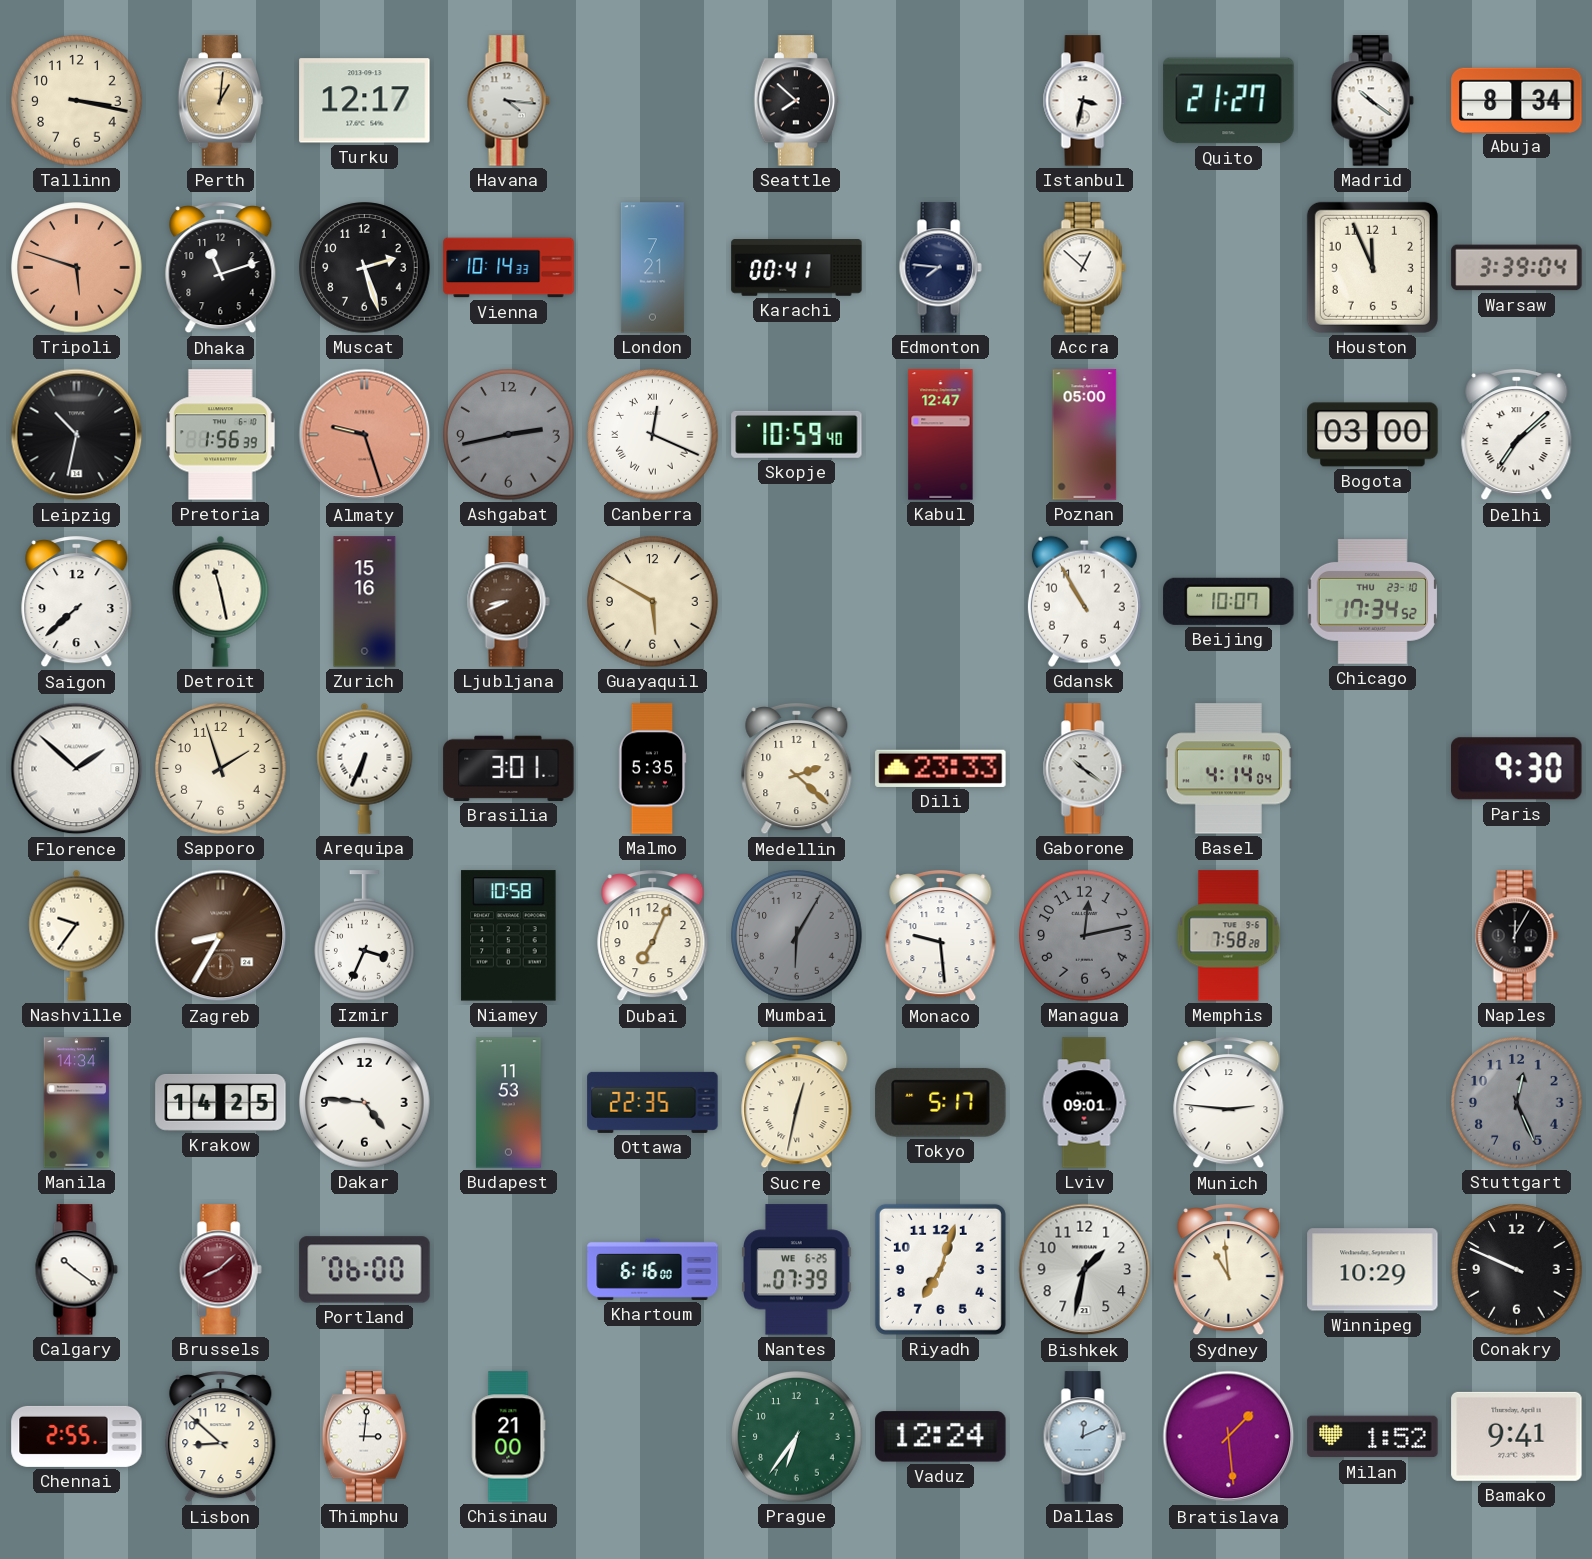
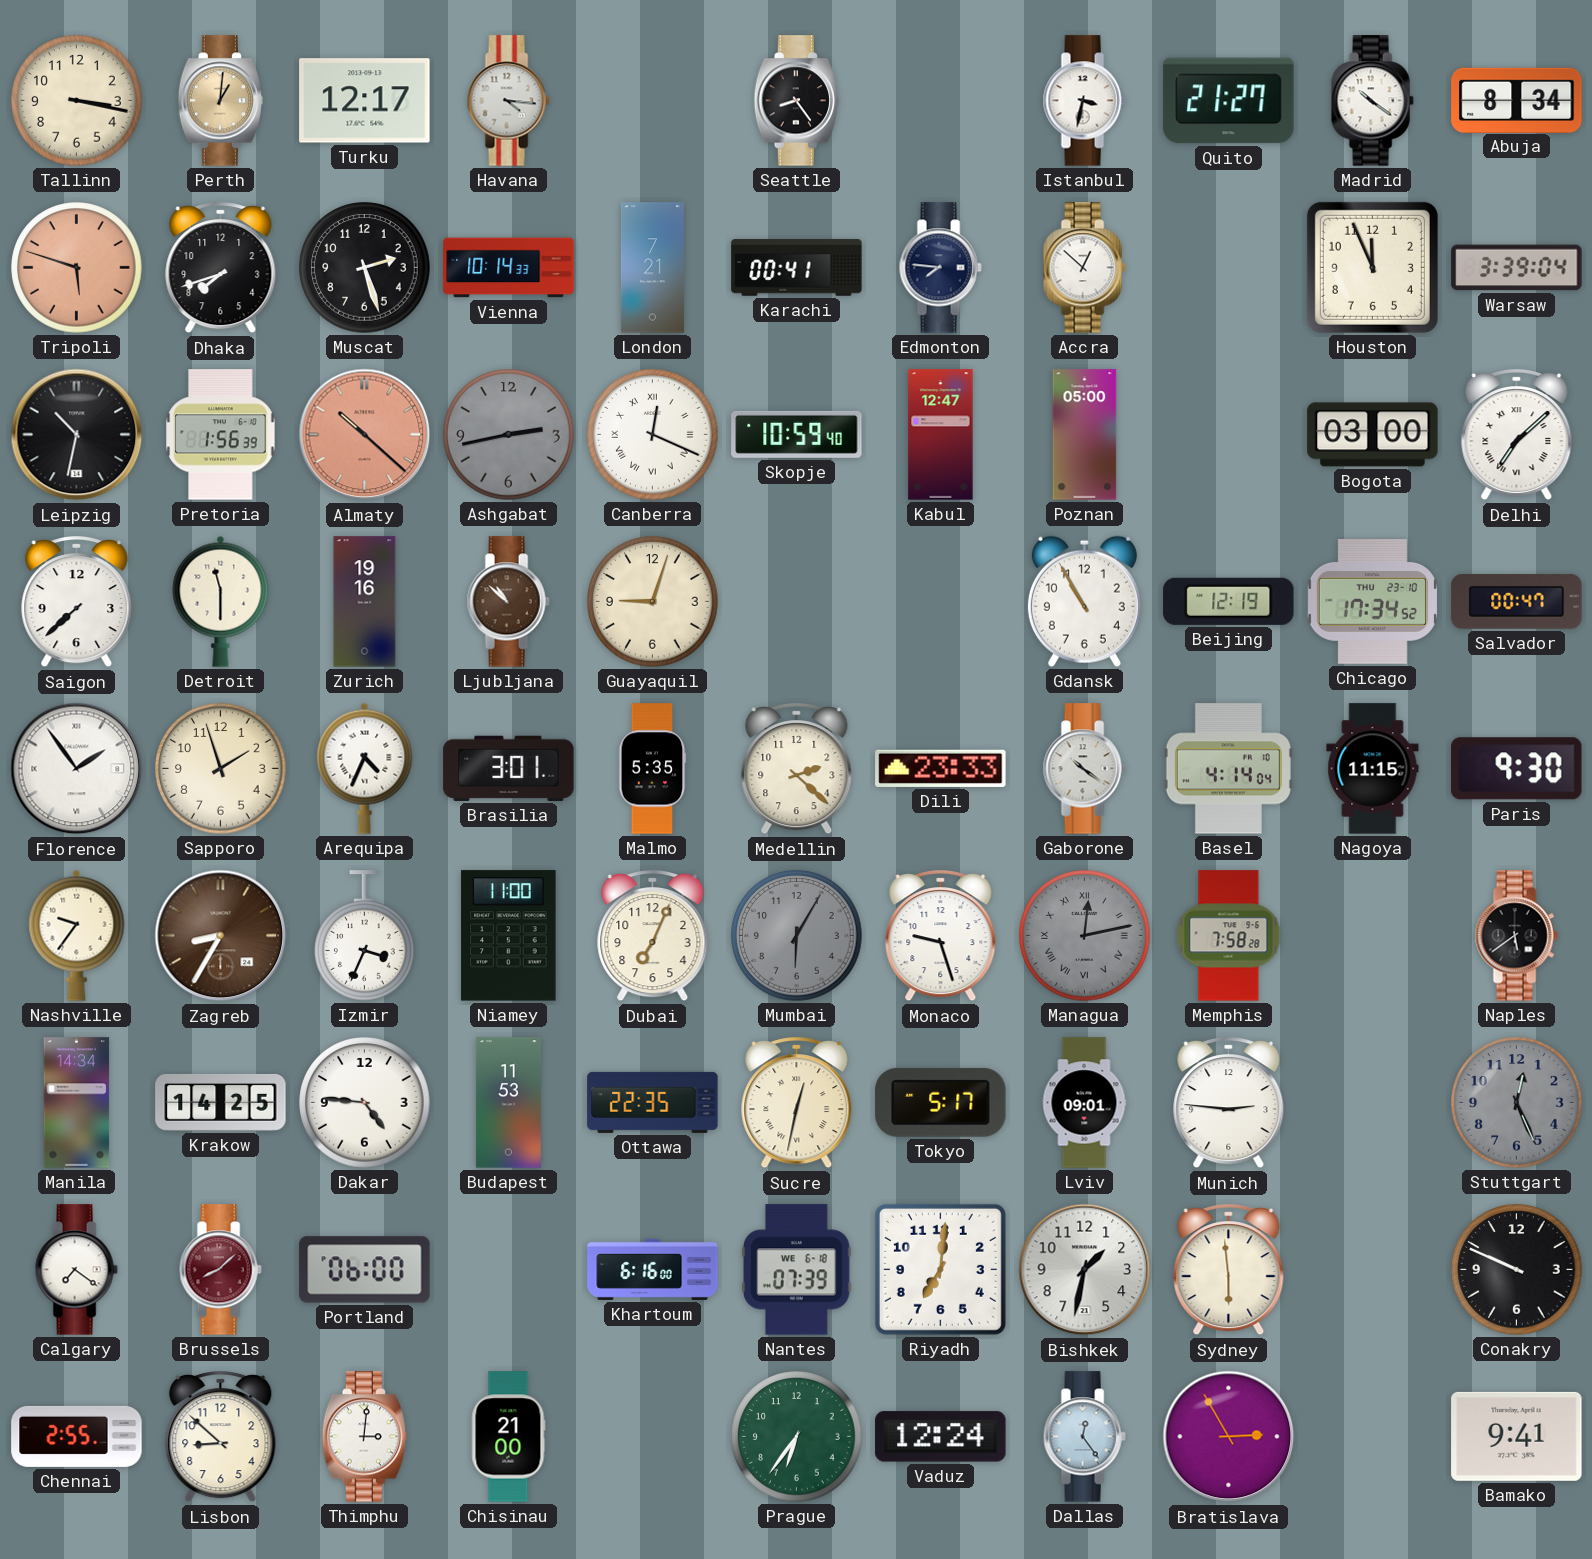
Seattle: 7:52 -> 8:24 (797, 101)
Dhaka: 11:12 -> 7:42 (221, 268)
Almaty: 9:27 -> 10:22 (365, 435)
Detroit: 11:28 -> 11:30 (221, 601)
Zurich: 15:16 -> 19:16 (365, 602)
Ljubljana: 8:41 -> 10:52 (508, 602)
Guayaquil: 5:50 -> 9:03 (653, 602)
Beijing: 10:07 -> 12:19 (1229, 601)
Salvador: none -> 00:47 (1517, 602)
Florence: 1:52 -> 1:54 (77, 769)
Arequipa: 6:34 -> 4:34 (365, 768)
Nagoya: none -> 11:15 (1373, 769)
Niamey: 10:58 -> 11:00 (509, 936)
Monaco: 9:29 -> 9:27 (941, 936)
Managua numerals: Arabic -> Roman (1085, 936)
Naples: 12:05 -> 5:39 (1516, 936)
Calgary: 10:21 -> 7:21 (76, 1270)
Nantes date: WE 6-25 -> WE 6-18 (797, 1270)
Riyadh: 7:03 -> 7:01 (940, 1269)
Sydney: 10:59 -> 5:59 (1229, 1270)
Winnipeg: 10:29 -> none (1373, 1270)
Dallas: 12:11 -> 12:24 (1084, 1437)
Bratislava: 1:29 -> 2:55 (1229, 1437)
Milan: 1:52 -> none (1373, 1437)
